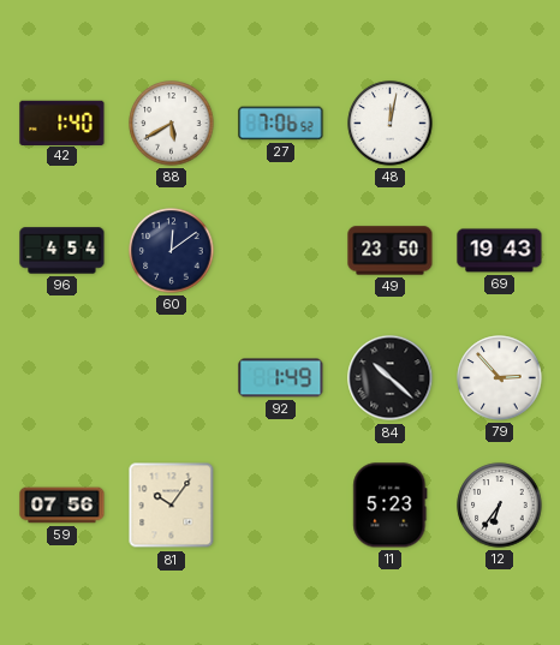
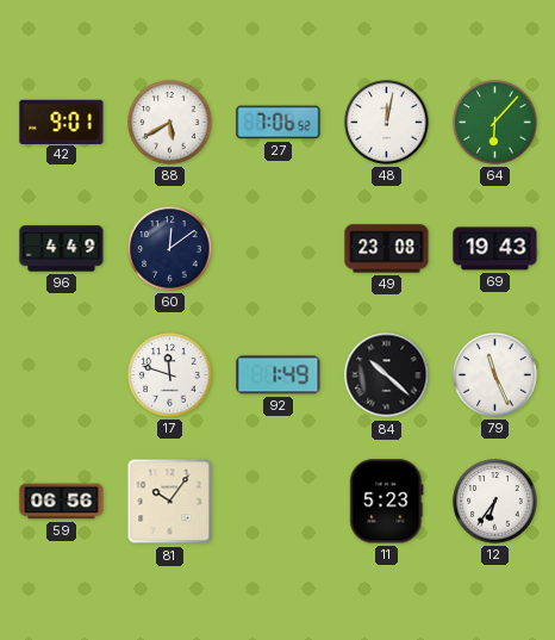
42: 1:40 -> 9:01 (62, 122)
64: none -> 6:07 (495, 123)
96: 4:54 -> 4:49 (62, 249)
49: 23:50 -> 23:08 (387, 249)
17: none -> 11:48 (170, 375)
79: 2:53 -> 11:26 (495, 375)
59: 07:56 -> 06:56 (62, 502)
